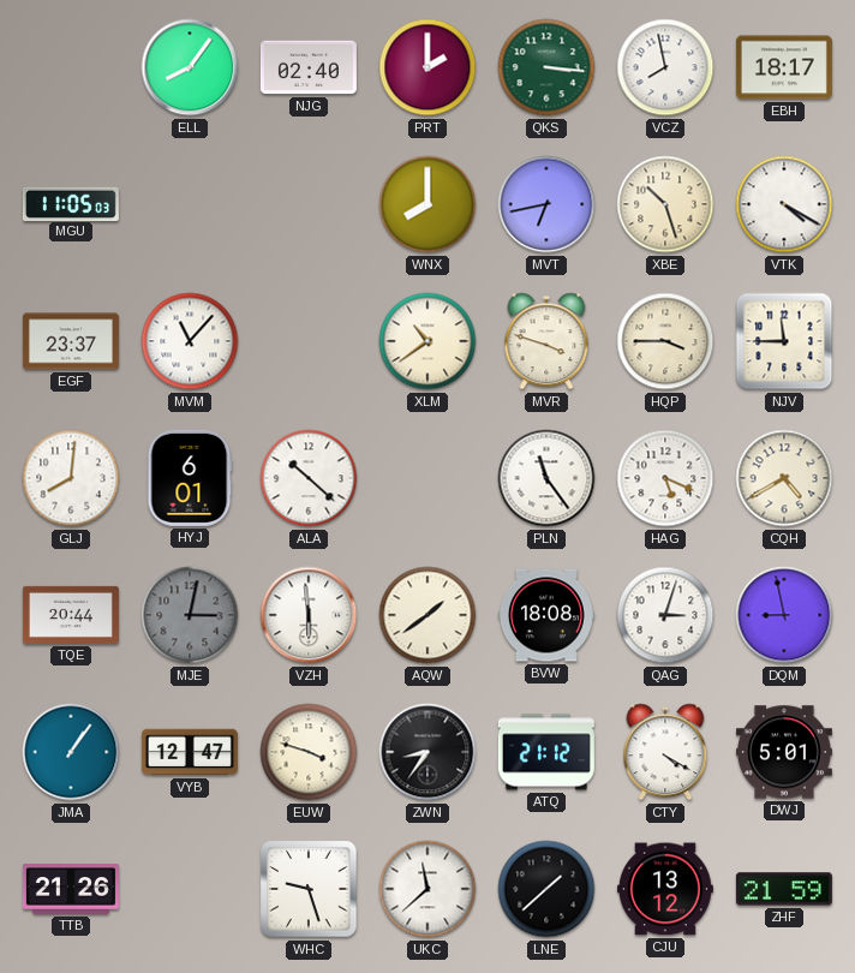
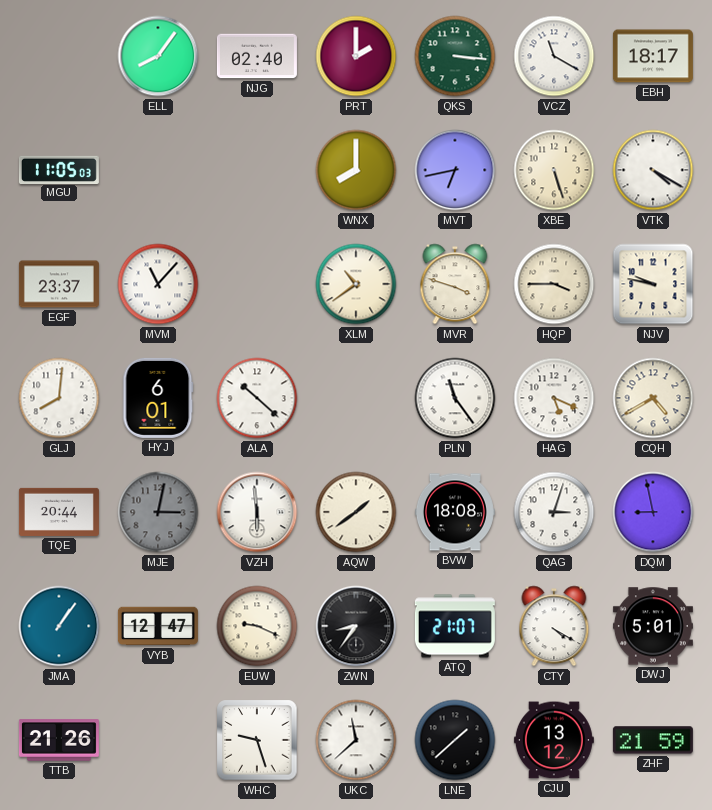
VCZ: 7:58 -> 11:20 (554, 56)
XBE: 10:27 -> 5:27 (554, 170)
NJV: 11:45 -> 9:47 (653, 284)
EUW: 3:48 -> 9:19 (257, 626)
ATQ: 21:12 -> 21:07 (455, 626)
